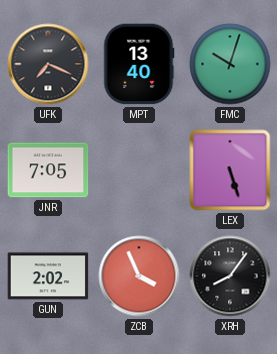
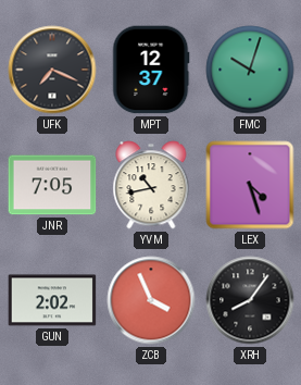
MPT: 13:40 -> 12:37 (151, 70)
YVM: none -> 10:43 (151, 185)
LEX: 5:27 -> 4:27 (250, 185)
